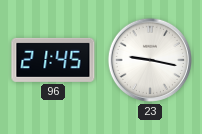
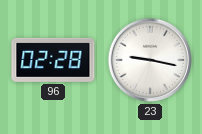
96: 21:45 -> 02:28 (53, 60)
